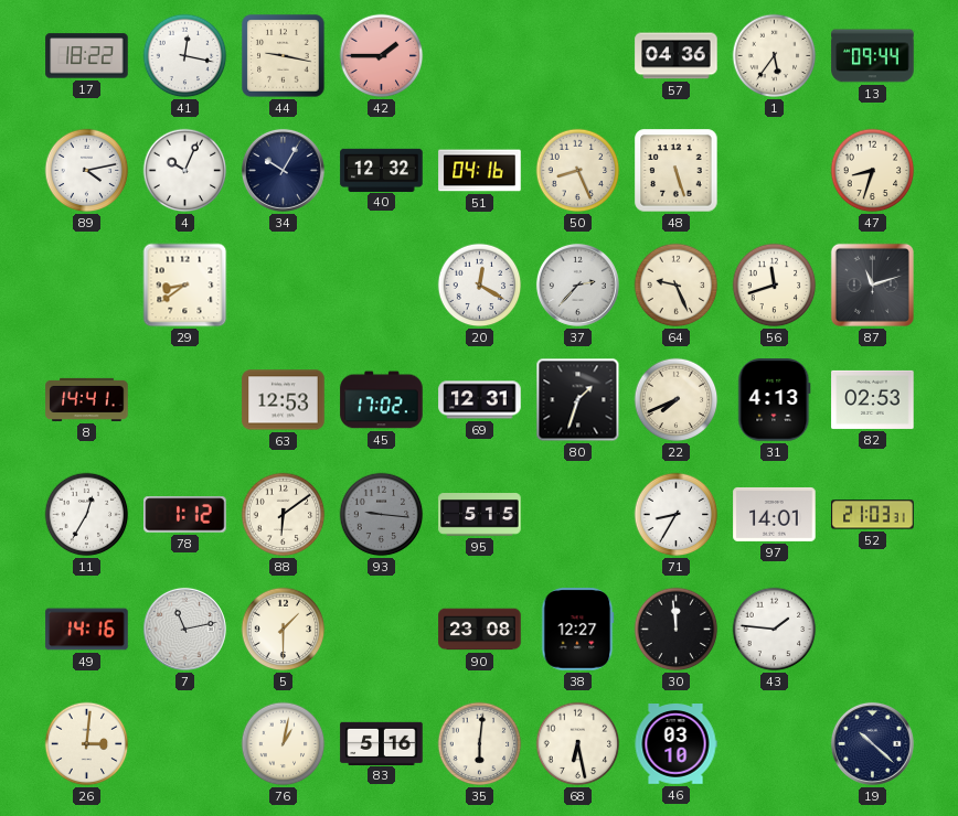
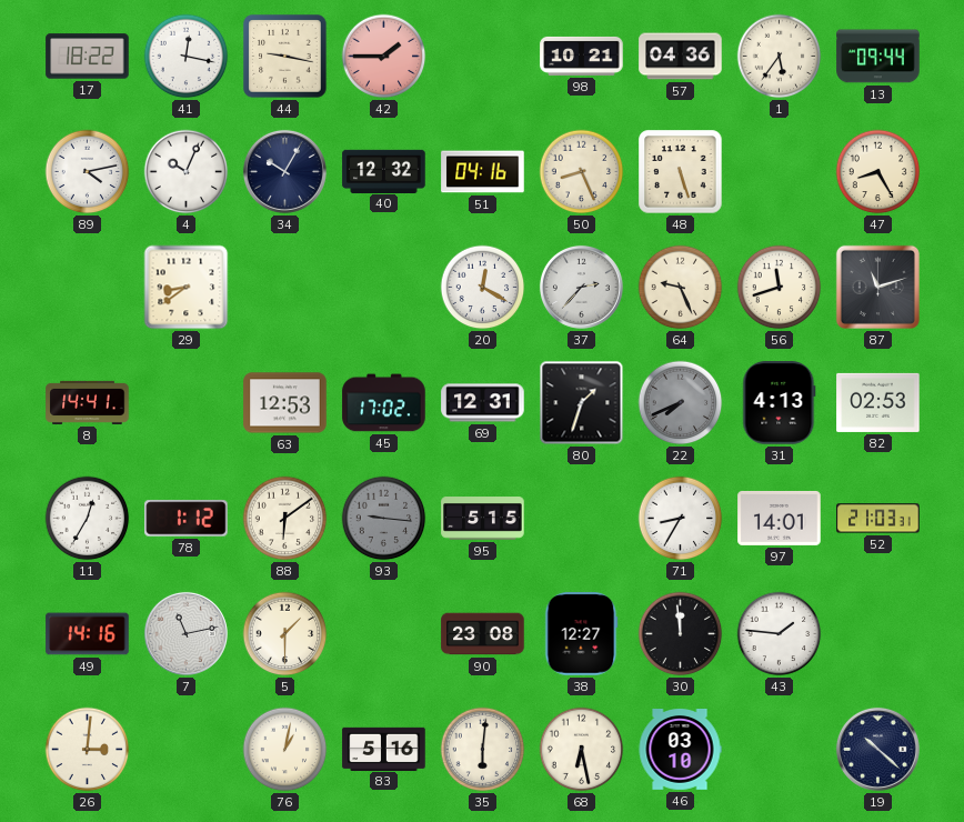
98: none -> 10:21 (582, 56)
47: 8:33 -> 8:25 (878, 172)
22 dial: cream -> grey (681, 403)
